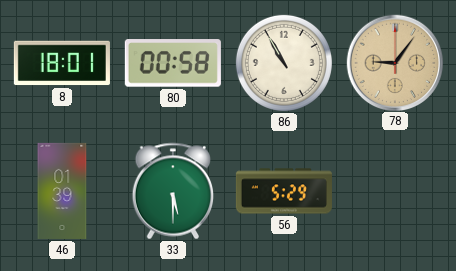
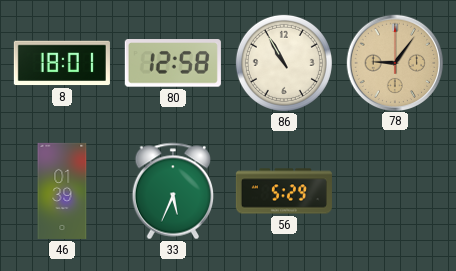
80: 00:58 -> 12:58 (173, 63)
33: 5:30 -> 5:34 (173, 191)
